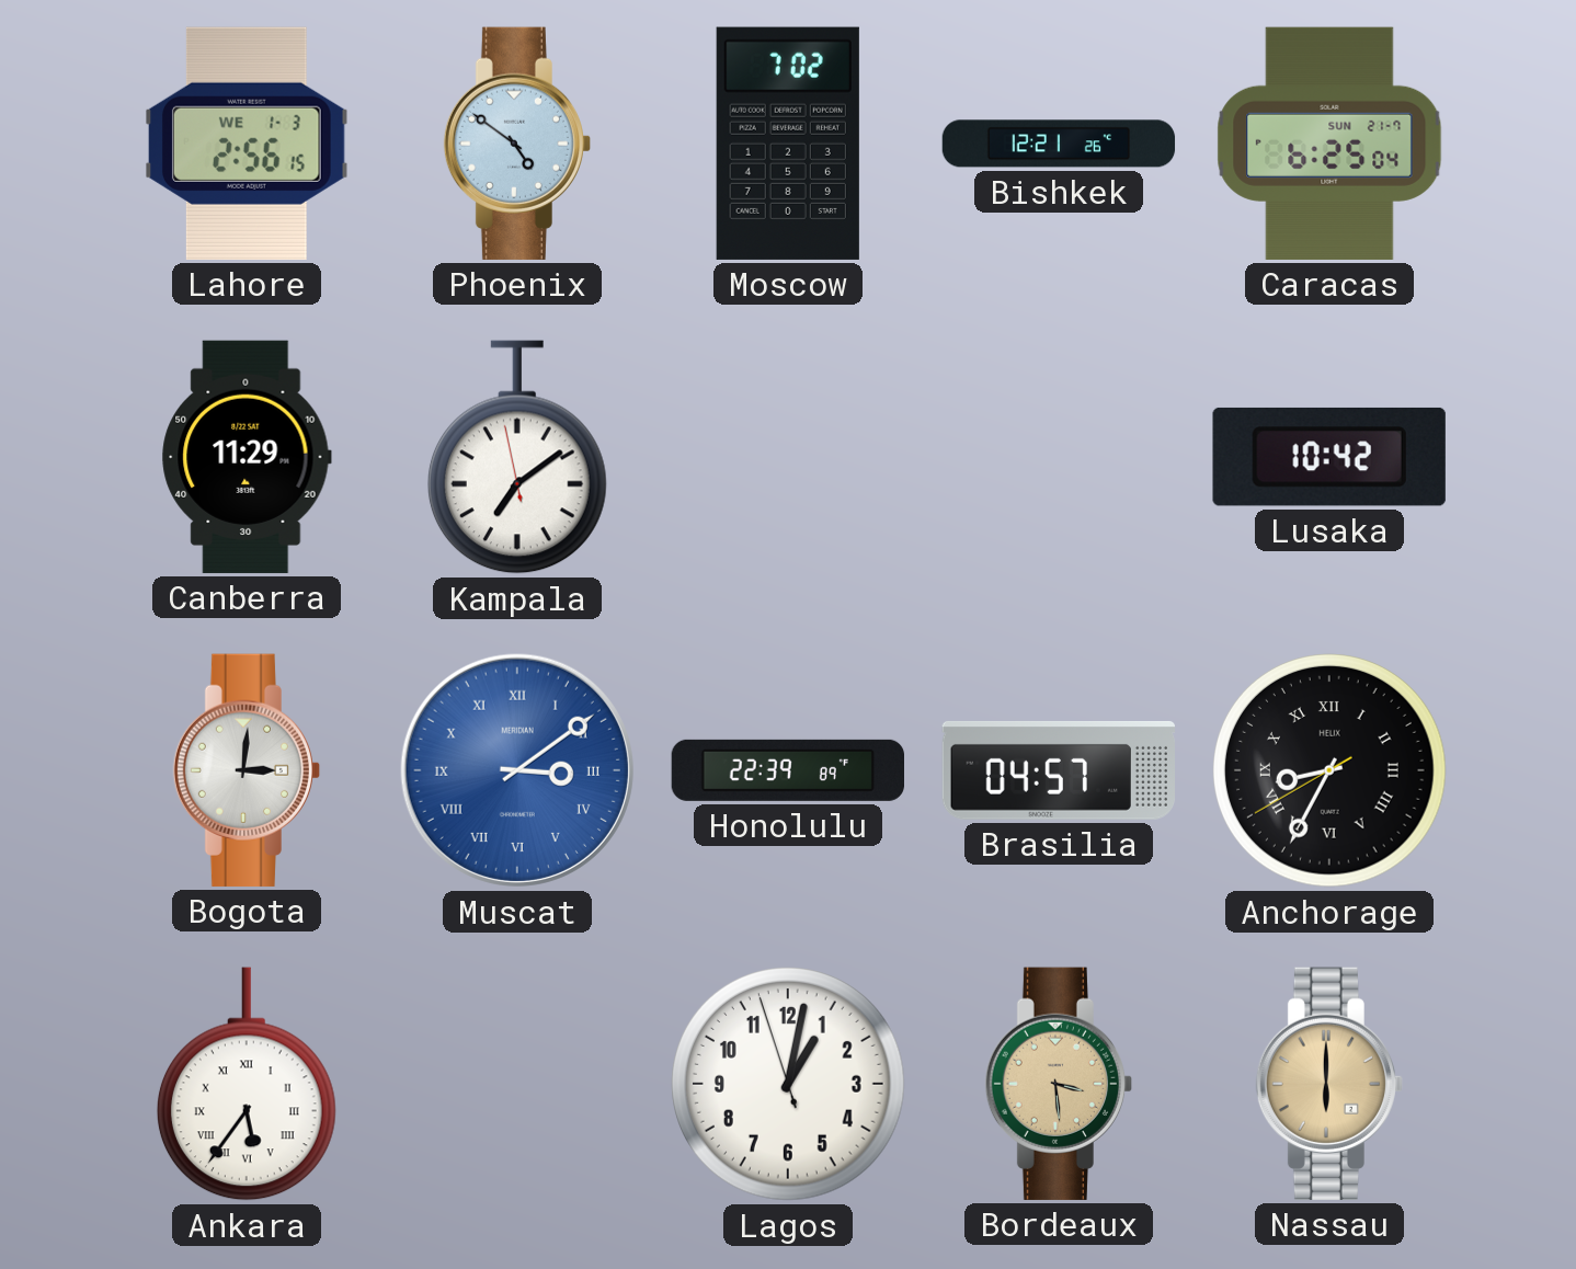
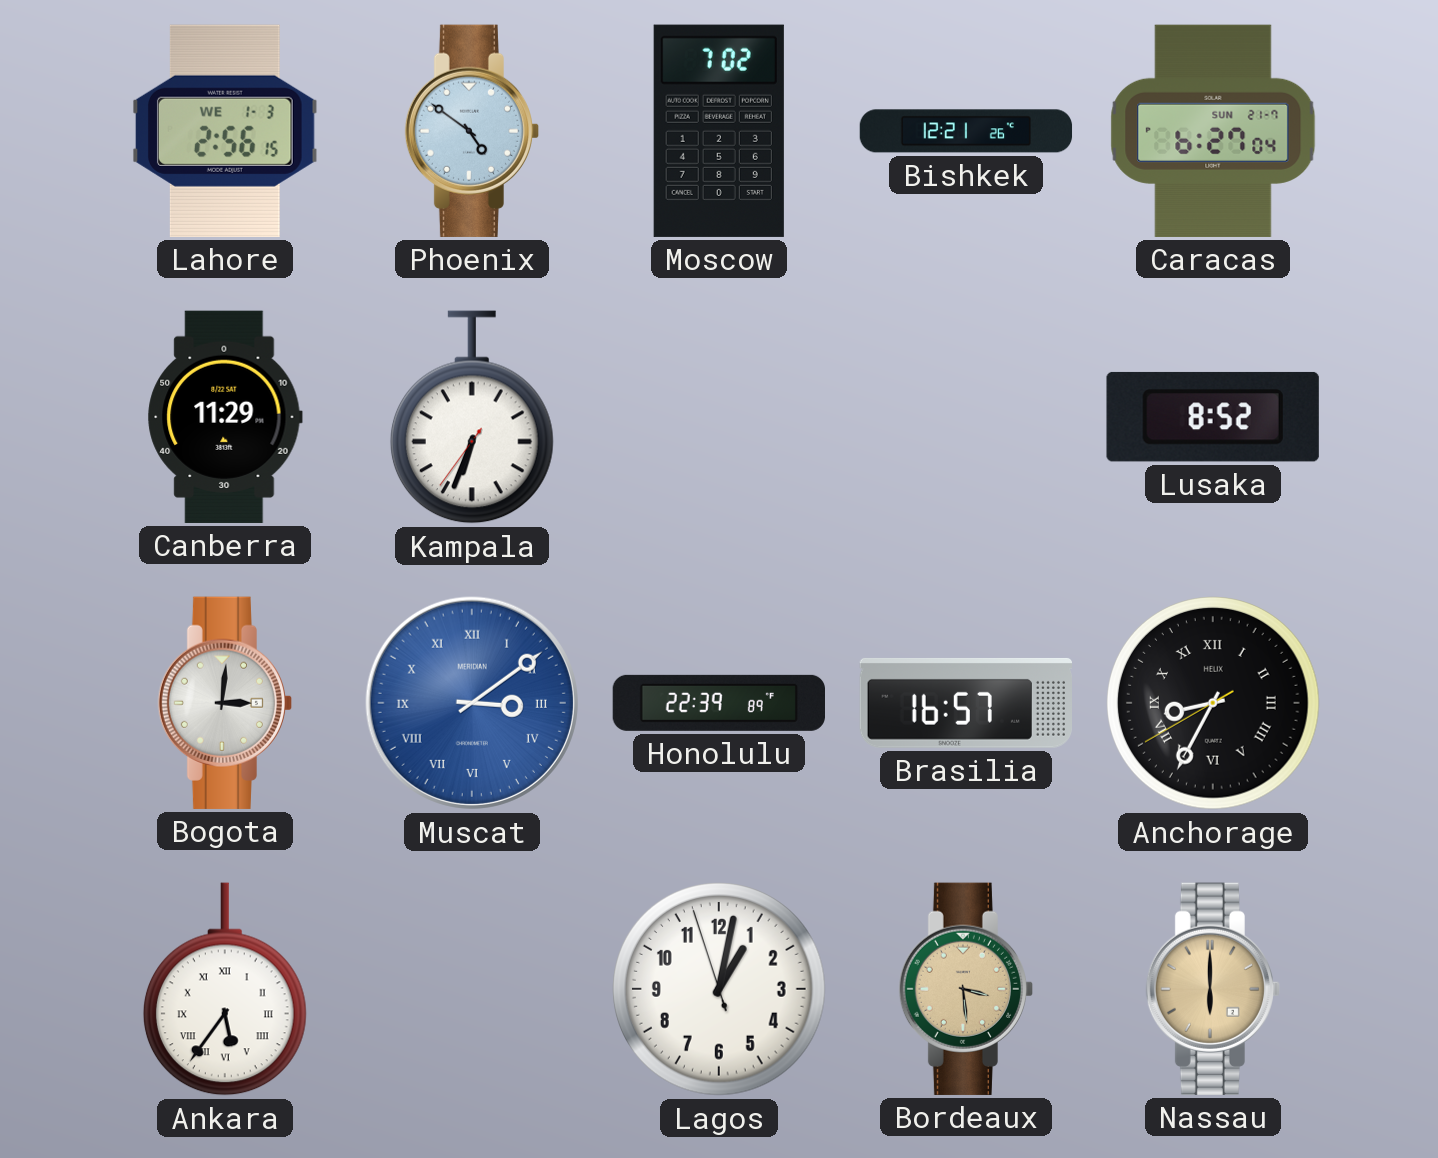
Caracas: 6:25 -> 6:27 (1213, 131)
Kampala: 7:08 -> 6:33 (472, 417)
Lusaka: 10:42 -> 8:52 (1213, 417)
Brasilia: 04:57 -> 16:57 (965, 703)
